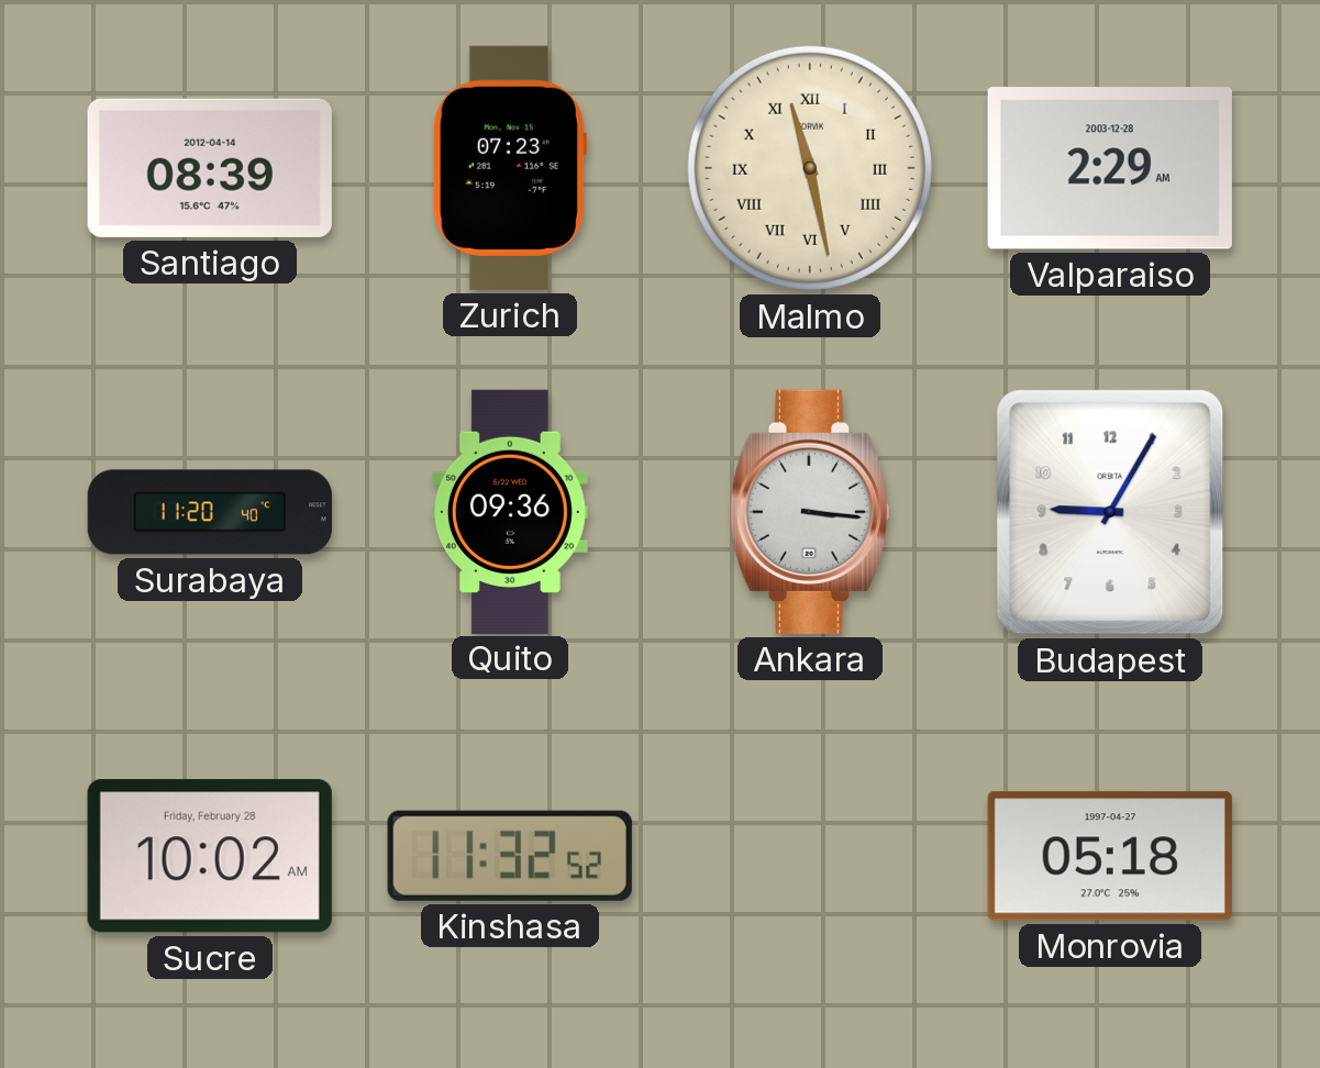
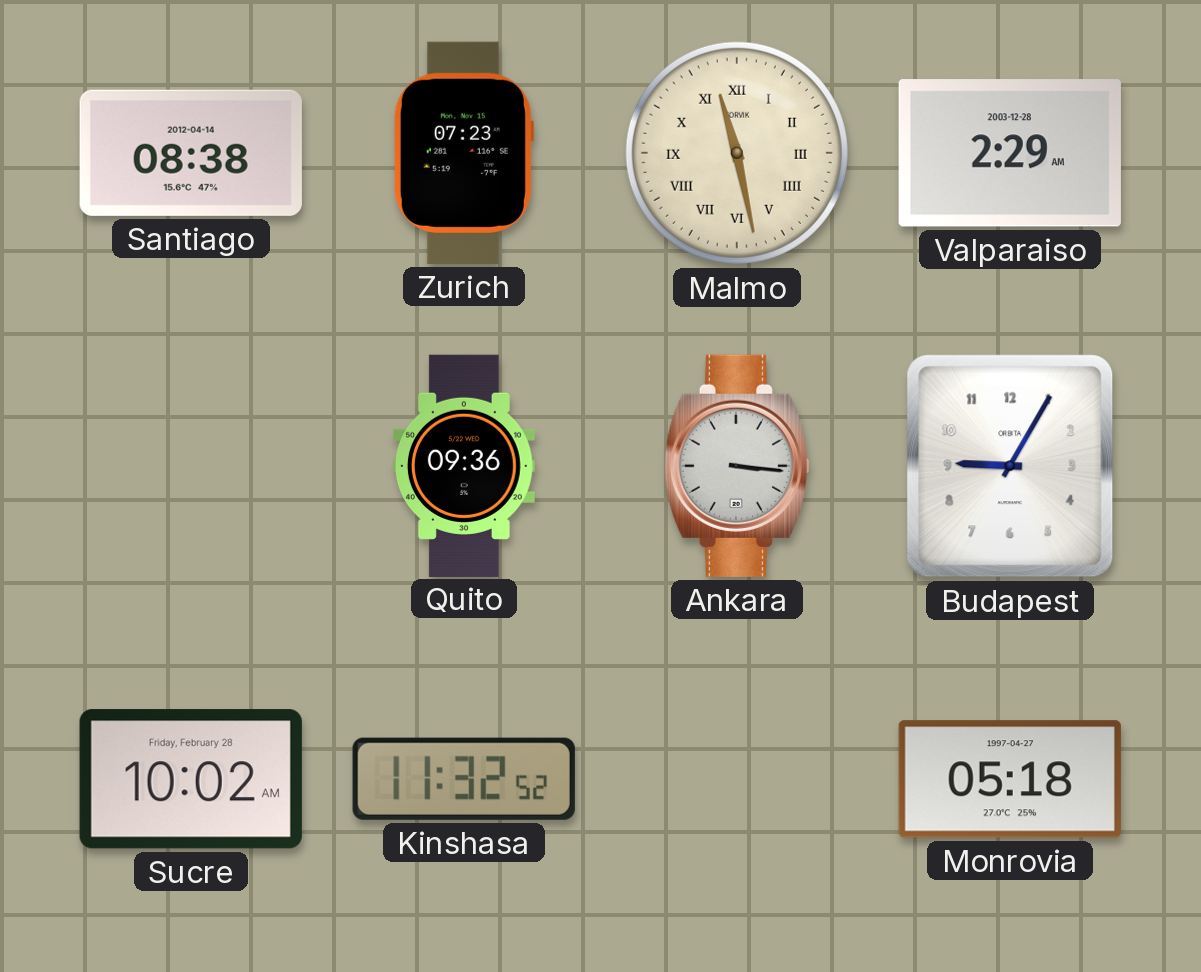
Santiago: 08:39 -> 08:38 (191, 153)
Surabaya: 11:20 -> none (209, 512)
